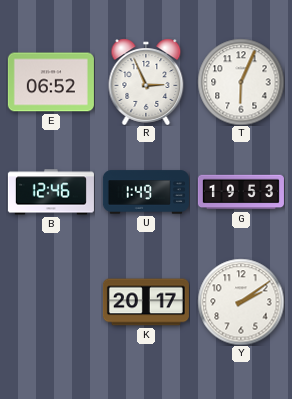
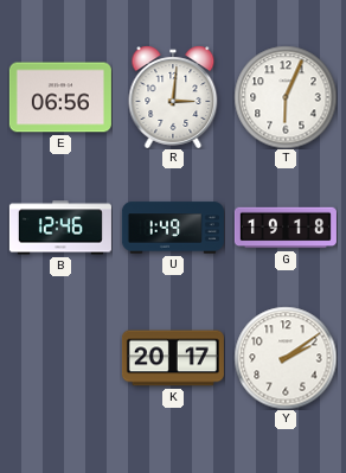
E: 06:52 -> 06:56 (60, 97)
R: 2:56 -> 3:01 (173, 97)
G: 19:53 -> 19:18 (286, 228)
